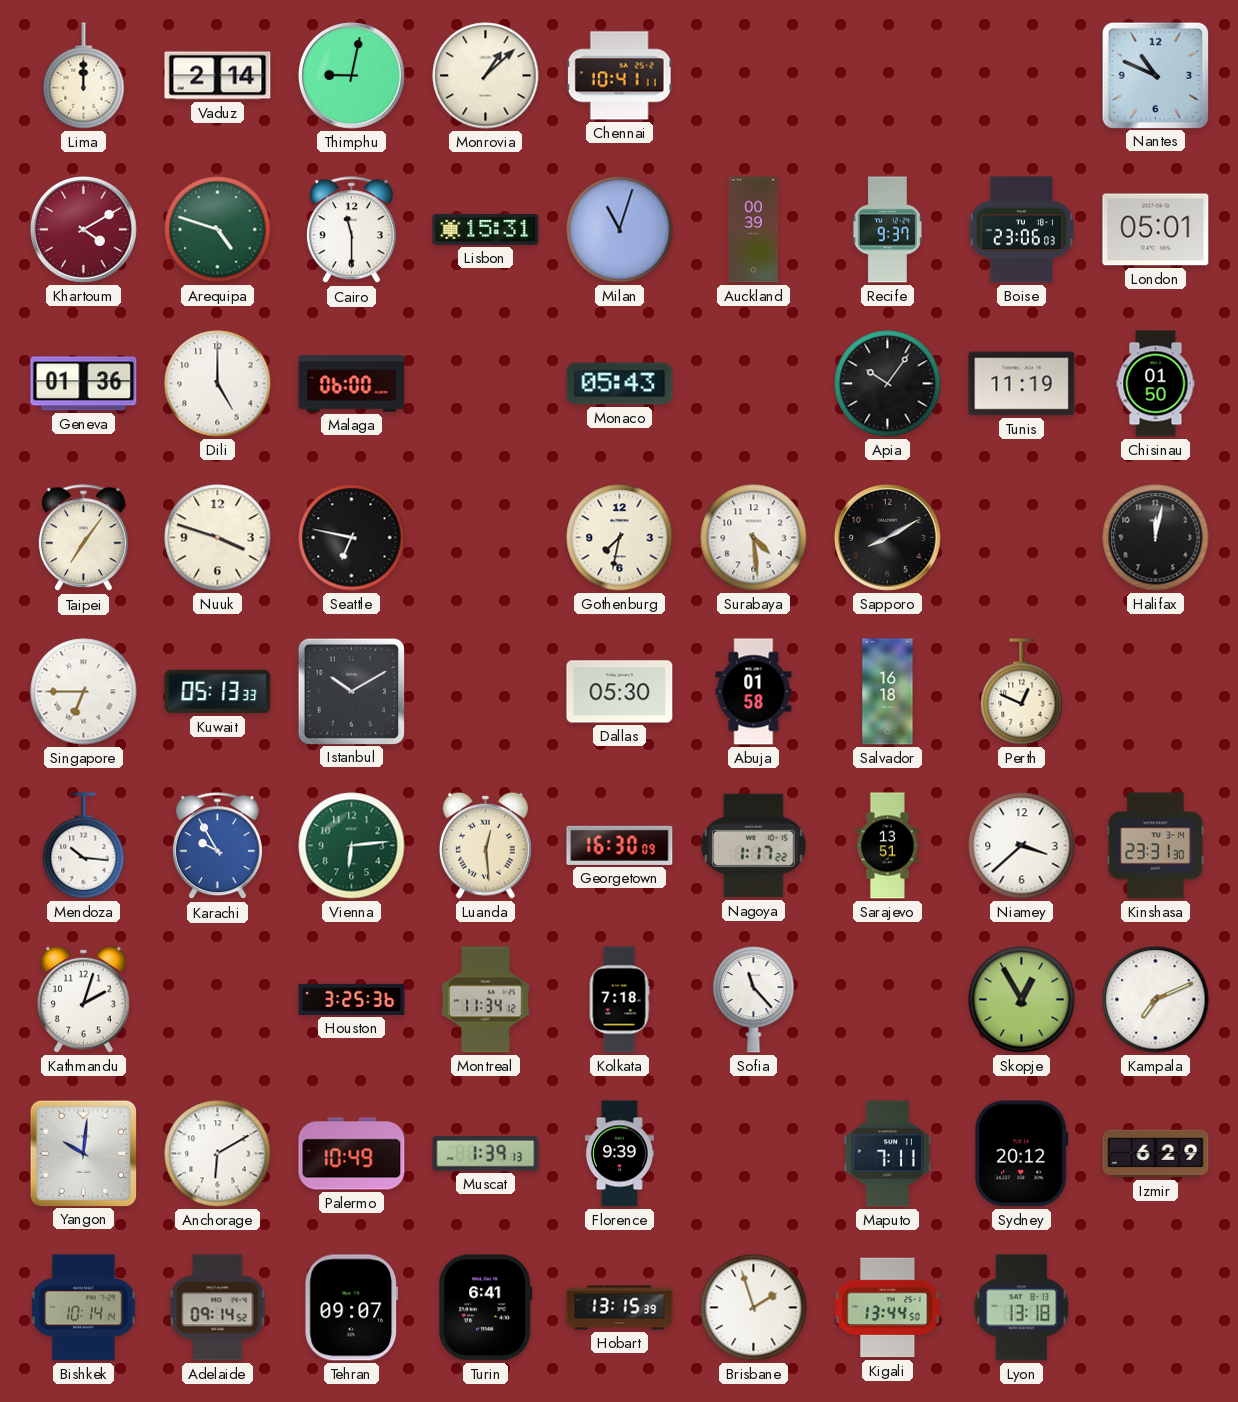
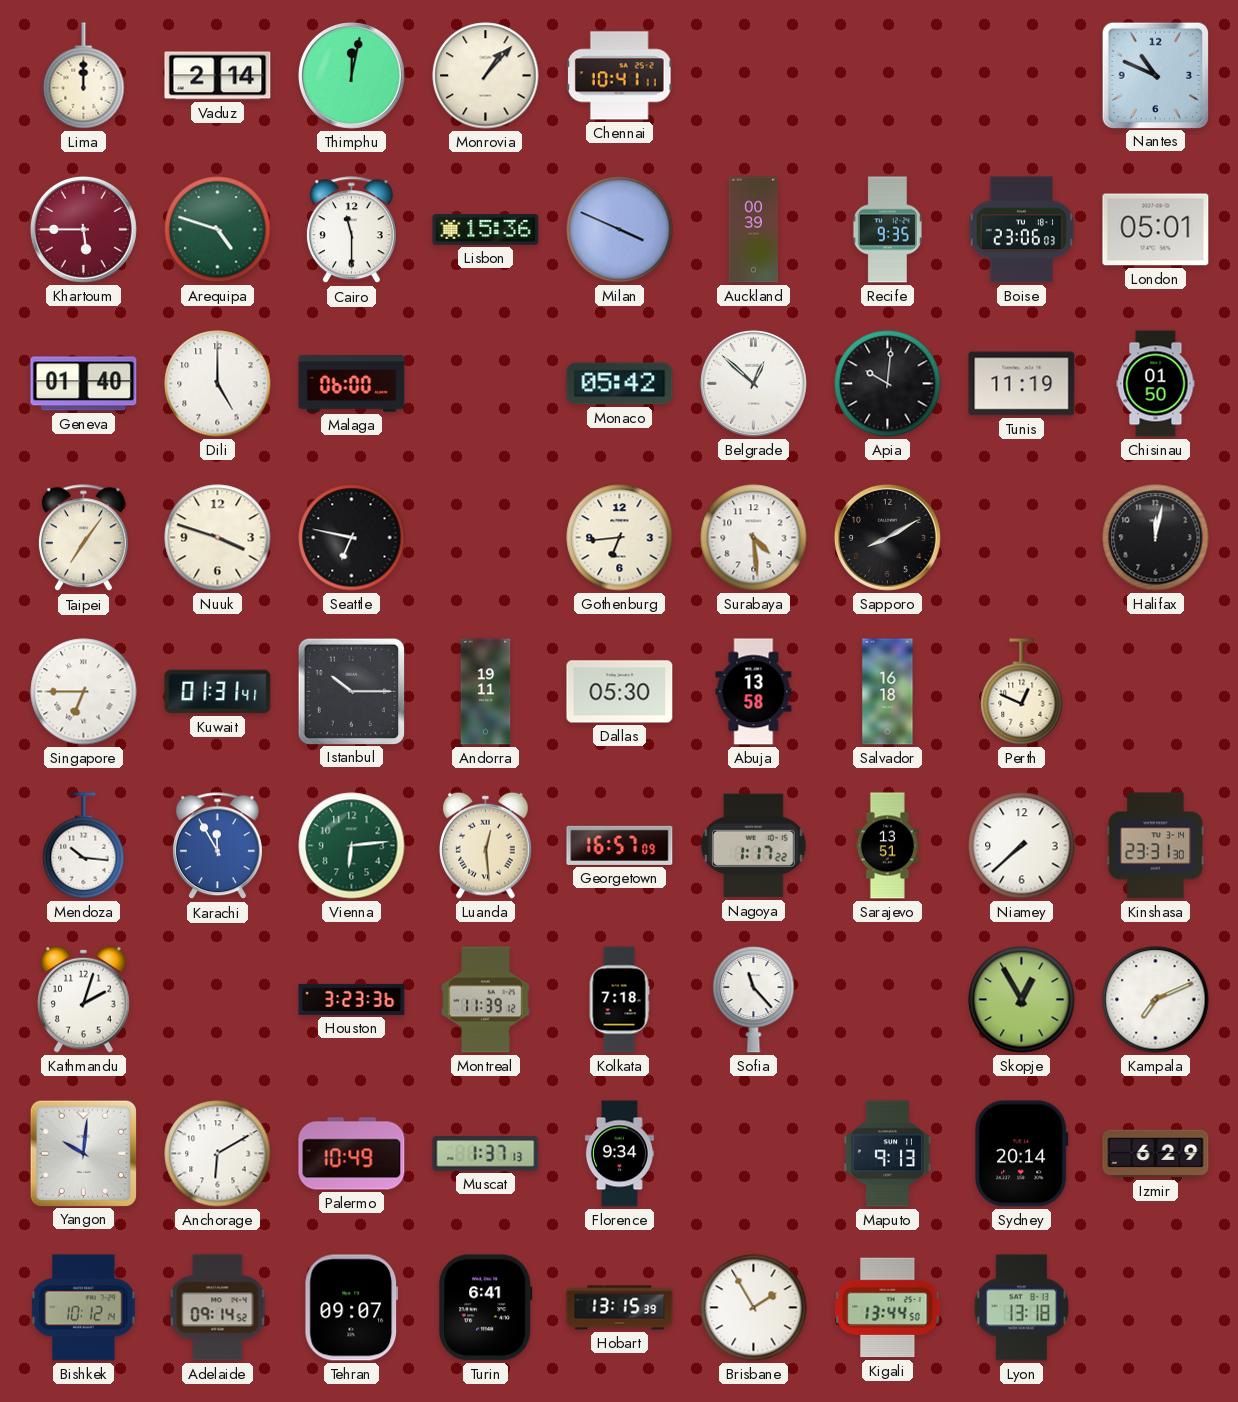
Thimphu: 9:02 -> 12:02 (351, 75)
Monrovia: 1:08 -> 1:07 (486, 76)
Khartoum: 4:10 -> 5:45 (83, 229)
Lisbon: 15:31 -> 15:36 (486, 230)
Milan: 11:03 -> 3:49 (620, 230)
Recife: 9:37 -> 9:35 (887, 230)
Geneva: 01:36 -> 01:40 (84, 384)
Monaco: 05:43 -> 05:42 (620, 384)
Belgrade: none -> 12:52 (753, 383)
Apia: 10:06 -> 10:01 (888, 384)
Gothenburg: 7:32 -> 6:44 (620, 538)
Kuwait: 05:13 -> 01:31 (218, 692)
Istanbul: 10:10 -> 10:15 (351, 691)
Andorra: none -> 19:11 (486, 692)
Abuja: 01:58 -> 13:58 (754, 692)
Karachi: 9:55 -> 11:55 (217, 846)
Georgetown: 16:30 -> 16:57 (620, 845)
Niamey: 3:38 -> 7:38 (1022, 846)
Houston: 3:25 -> 3:23 (352, 999)
Montreal: 11:34 -> 11:39 (486, 1000)
Muscat: 1:39 -> 1:37 (486, 1154)
Florence: 9:39 -> 9:34 (619, 1154)
Maputo: 7:11 -> 9:13 (888, 1154)
Sydney: 20:12 -> 20:14 (1022, 1154)
Bishkek: 10:14 -> 10:12 (84, 1308)
Brisbane: 1:57 -> 1:55 (754, 1308)
